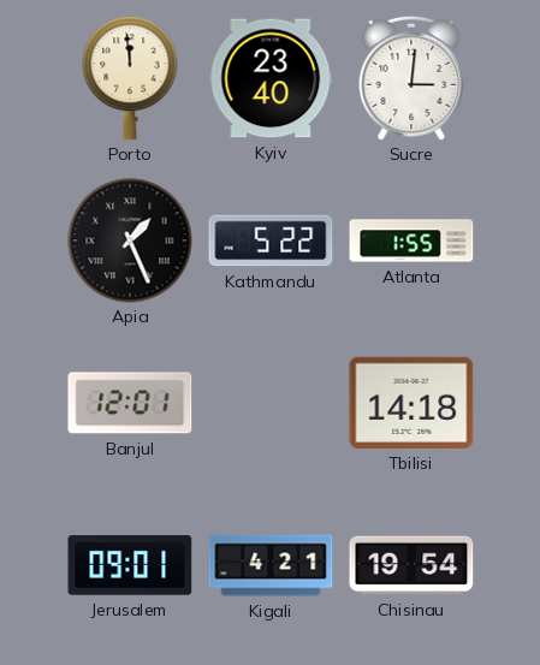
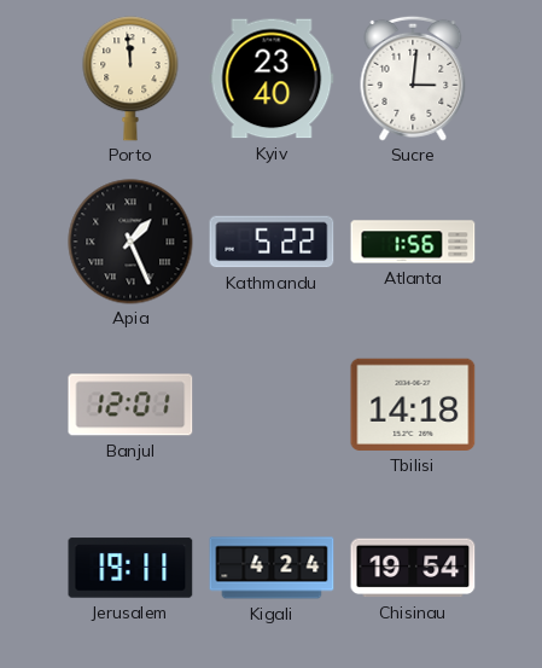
Atlanta: 1:55 -> 1:56 (413, 242)
Jerusalem: 09:01 -> 19:11 (130, 568)
Kigali: 4:21 -> 4:24 (272, 568)
